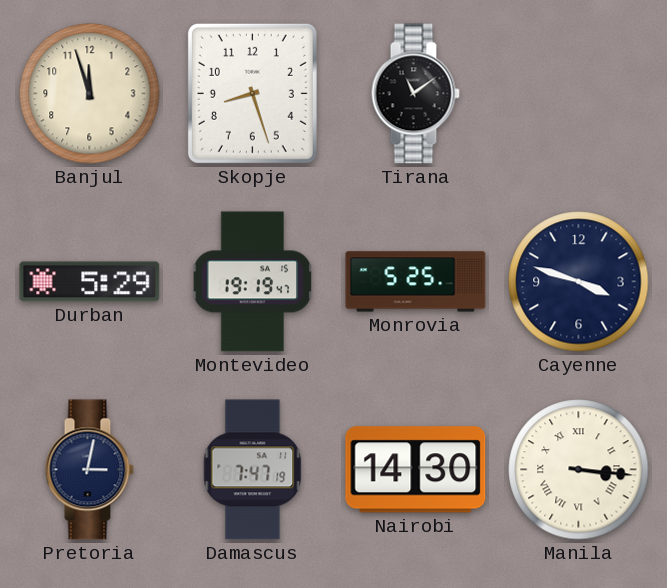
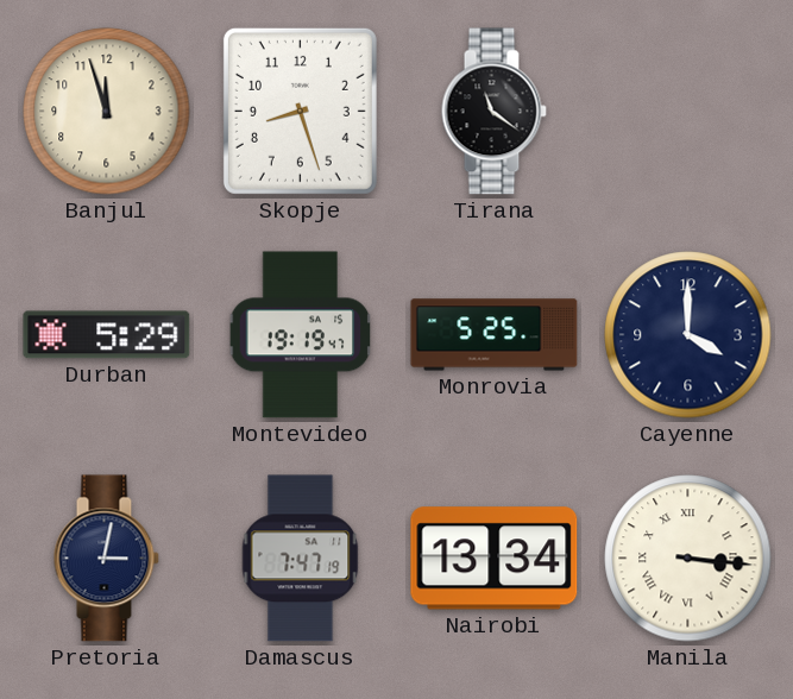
Tirana: 11:09 -> 11:21 (493, 112)
Cayenne: 3:48 -> 4:00 (688, 335)
Nairobi: 14:30 -> 13:34 (495, 559)
